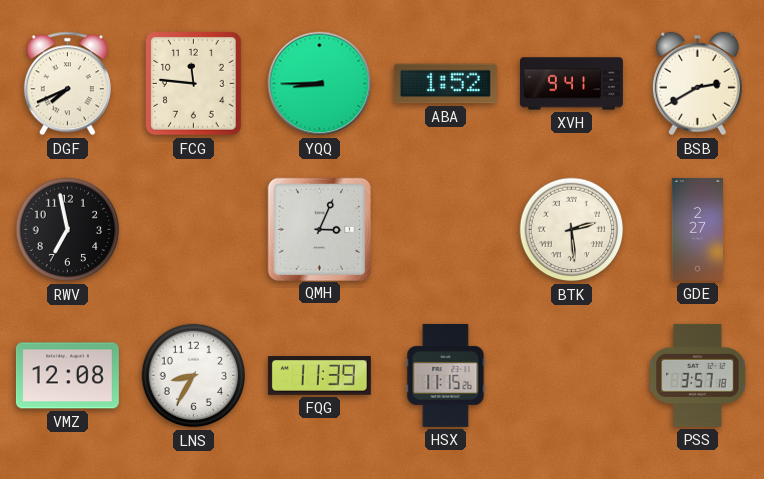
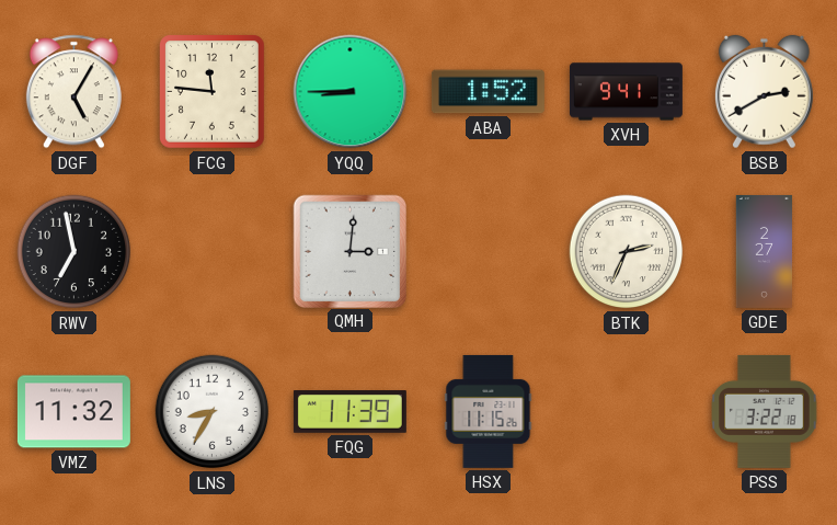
DGF: 7:41 -> 5:05 (73, 92)
QMH: 3:04 -> 3:01 (349, 251)
BTK: 2:29 -> 2:34 (627, 252)
VMZ: 12:08 -> 11:32 (73, 412)
PSS: 3:57 -> 3:22 (765, 411)
